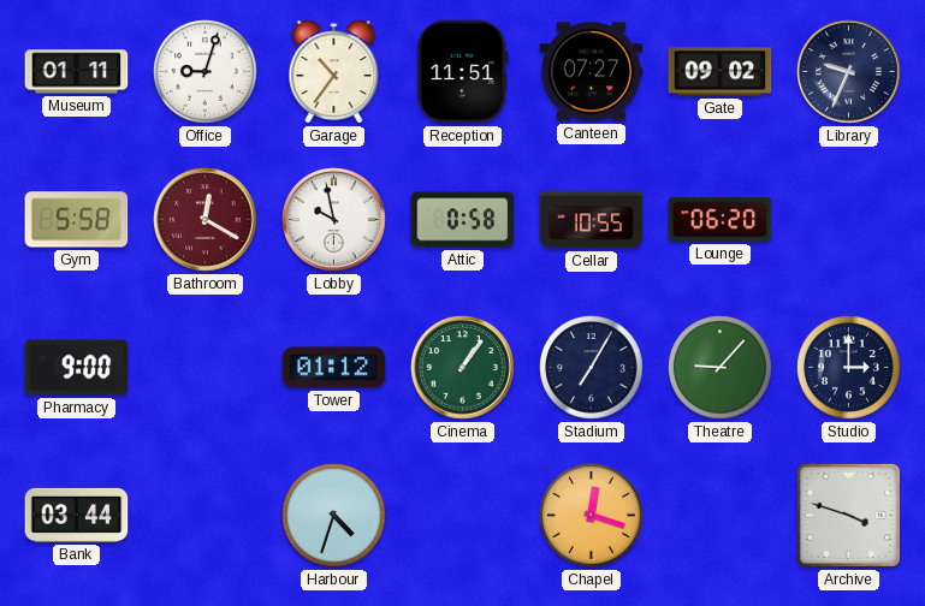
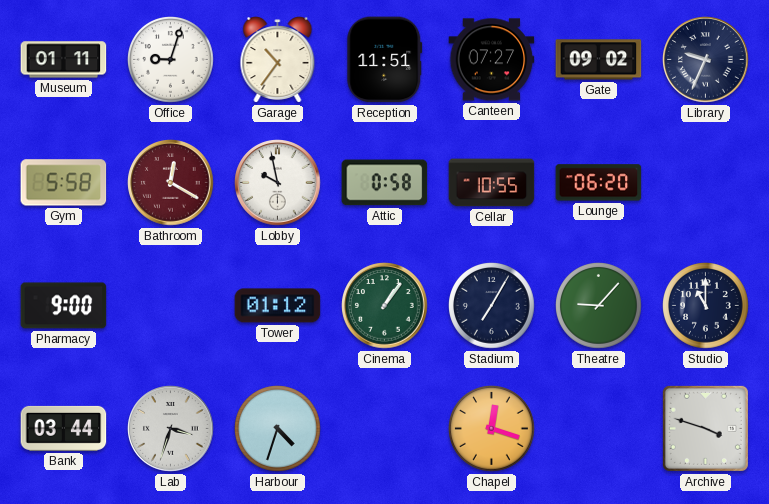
Studio: 3:00 -> 11:00 (706, 306)
Lab: none -> 3:33 (171, 429)
